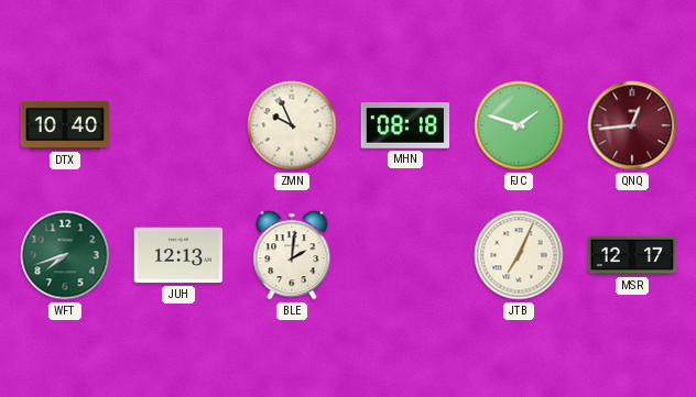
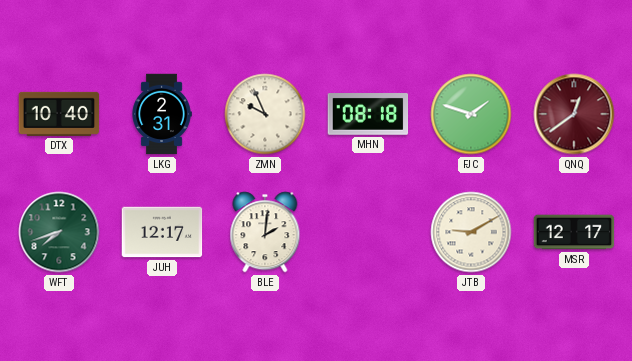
LKG: none -> 2:31 (162, 114)
QNQ: 12:44 -> 12:39 (574, 114)
JUH: 12:13 -> 12:17 (162, 232)
JTB: 7:04 -> 9:10 (471, 232)
